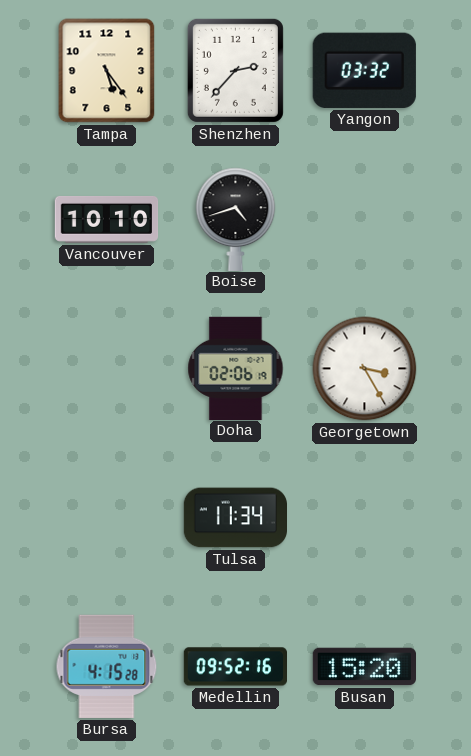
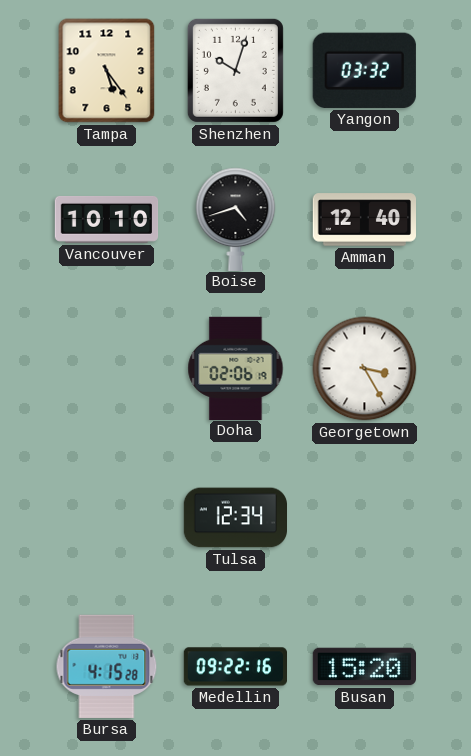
Shenzhen: 2:37 -> 10:03 (235, 70)
Amman: none -> 12:40 (364, 220)
Tulsa: 11:34 -> 12:34 (236, 518)
Medellin: 09:52 -> 09:22 (235, 667)
